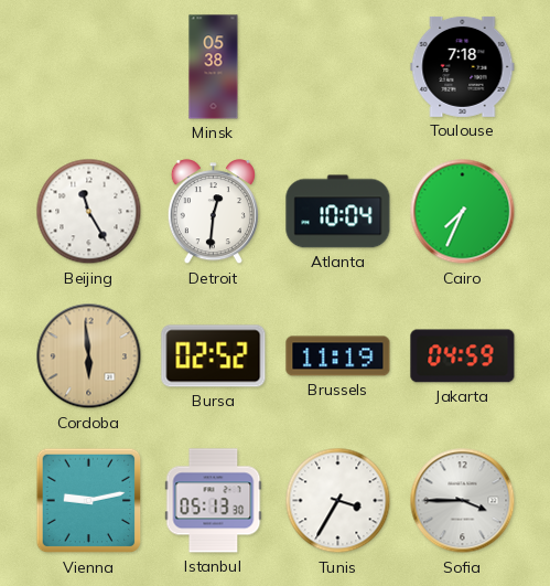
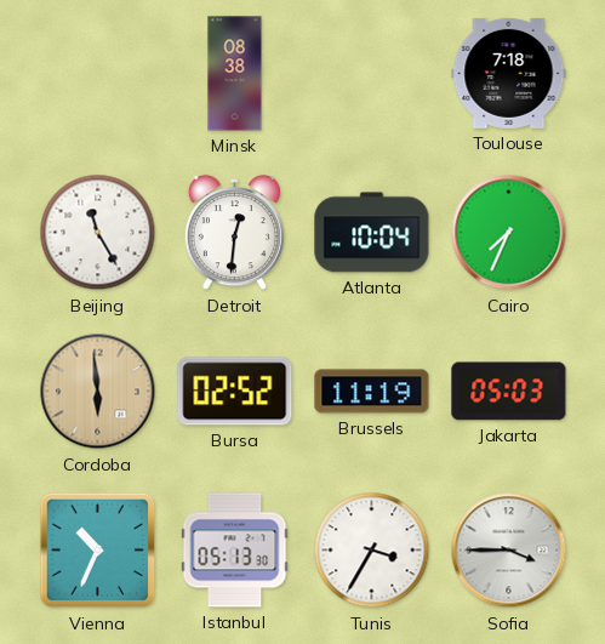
Minsk: 05:38 -> 08:38 (235, 74)
Jakarta: 04:59 -> 05:03 (509, 392)
Vienna: 9:13 -> 10:34 (98, 551)
